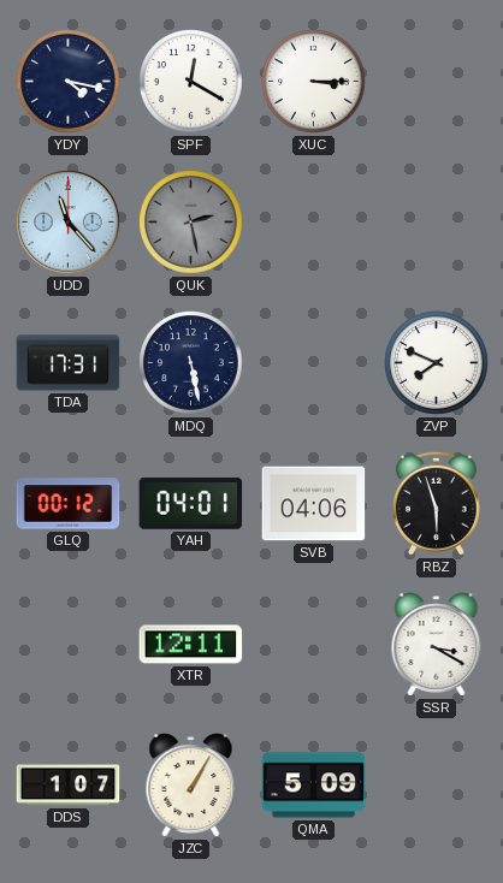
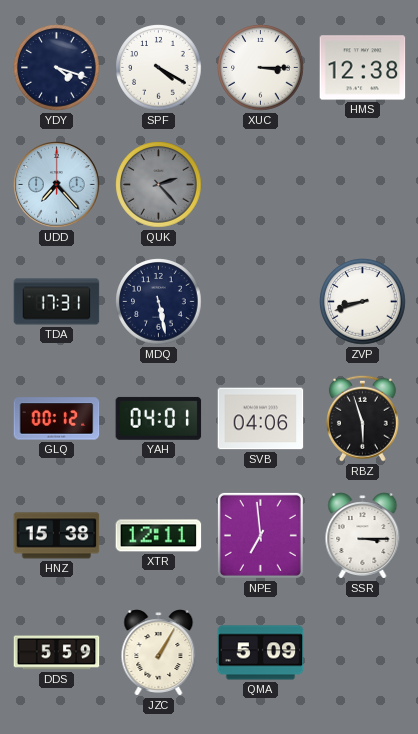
YDY: 4:17 -> 4:18 (57, 68)
SPF: 12:20 -> 4:20 (159, 68)
HMS: none -> 12:38 (363, 68)
UDD: 11:23 -> 7:23 (57, 185)
QUK: 2:28 -> 2:23 (159, 185)
ZVP: 7:49 -> 8:42 (363, 302)
HNZ: none -> 15:38 (57, 536)
NPE: none -> 6:59 (260, 535)
SSR: 3:20 -> 3:15 (363, 536)
DDS: 1:07 -> 5:59 (57, 653)
